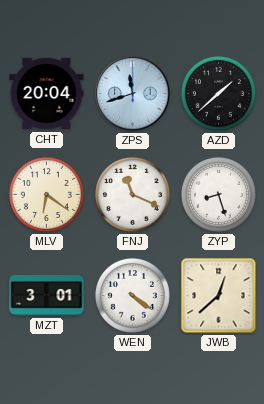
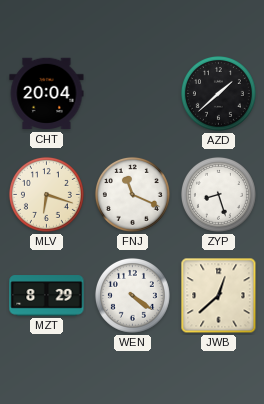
ZPS: 11:42 -> none (133, 94)
MLV: 6:21 -> 6:18 (46, 194)
MZT: 3:01 -> 8:29 (47, 296)
